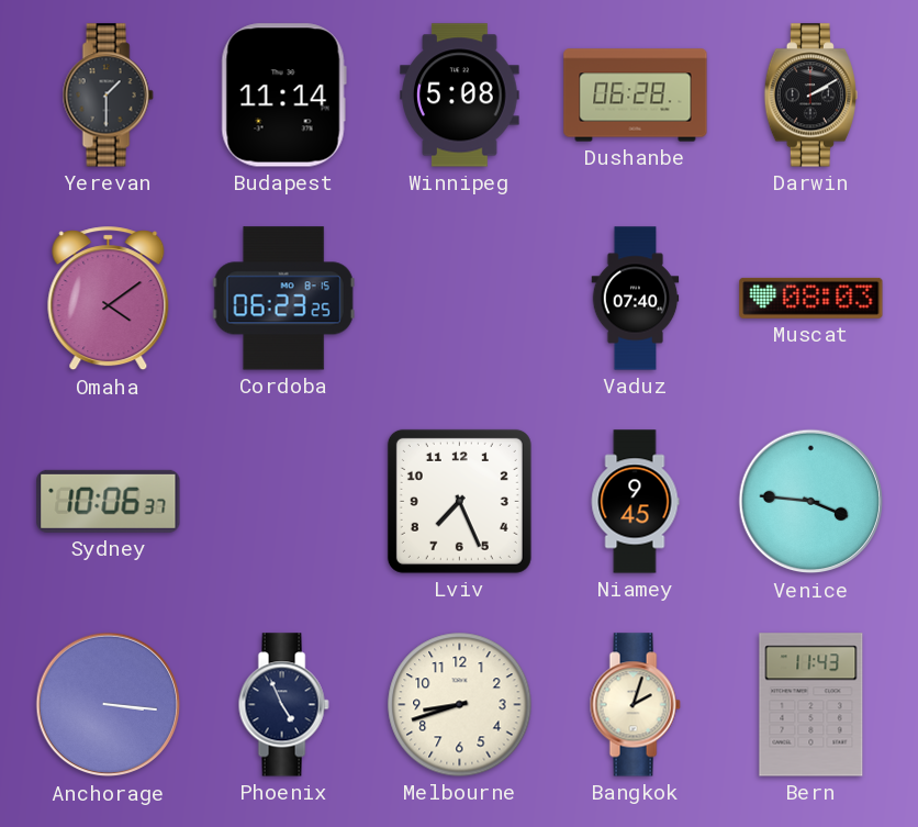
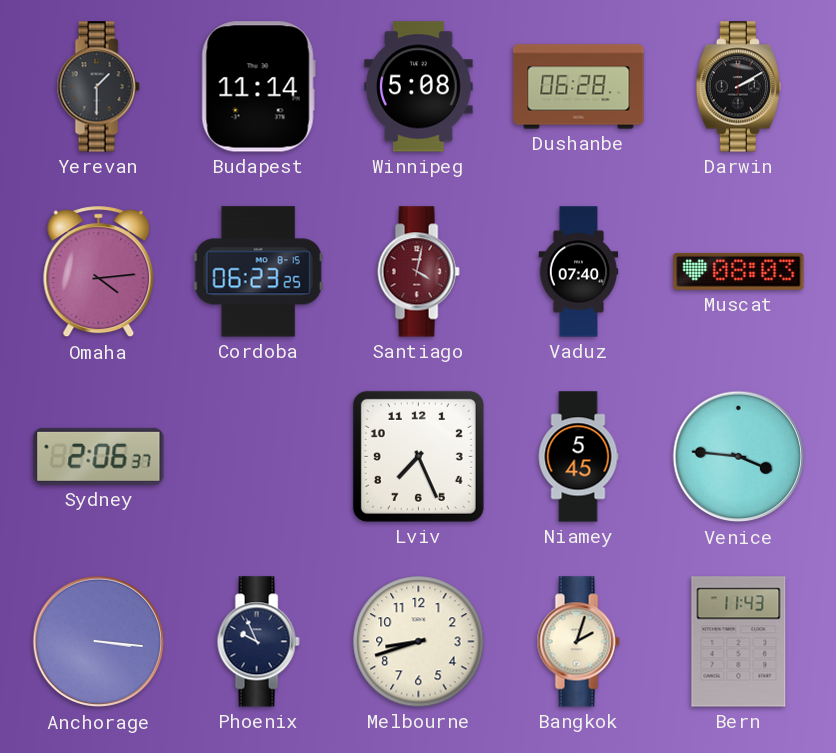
Omaha: 4:09 -> 4:14 (99, 272)
Santiago: none -> 4:02 (418, 272)
Sydney: 10:06 -> 2:06 (99, 456)
Niamey: 9:45 -> 5:45 (578, 457)
Phoenix: 4:56 -> 9:56 (258, 642)
